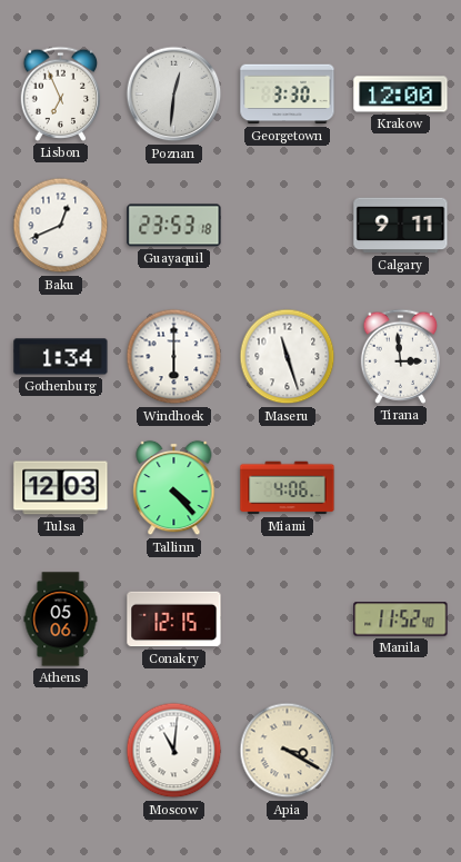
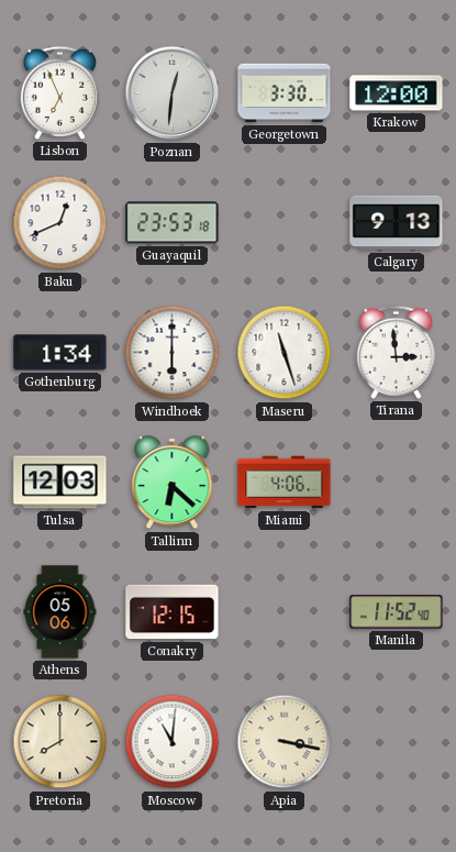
Calgary: 9:11 -> 9:13 (397, 223)
Tallinn: 4:23 -> 6:22 (173, 483)
Pretoria: none -> 8:00 (60, 742)
Apia: 3:20 -> 3:17 (285, 742)
